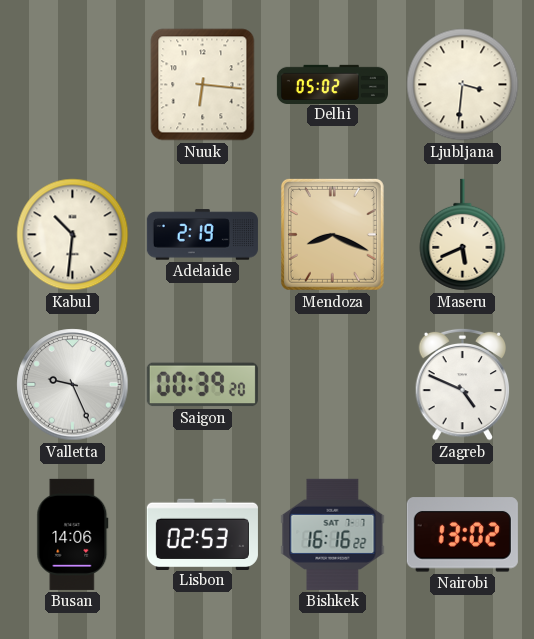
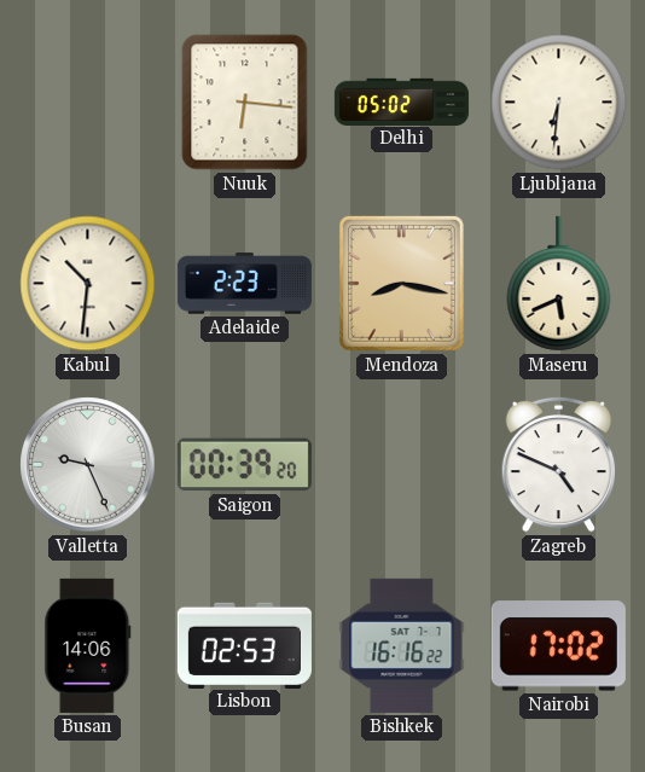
Ljubljana: 3:31 -> 6:31 (559, 103)
Adelaide: 2:19 -> 2:23 (244, 284)
Mendoza: 8:19 -> 8:17 (401, 283)
Nairobi: 13:02 -> 17:02 (558, 646)
